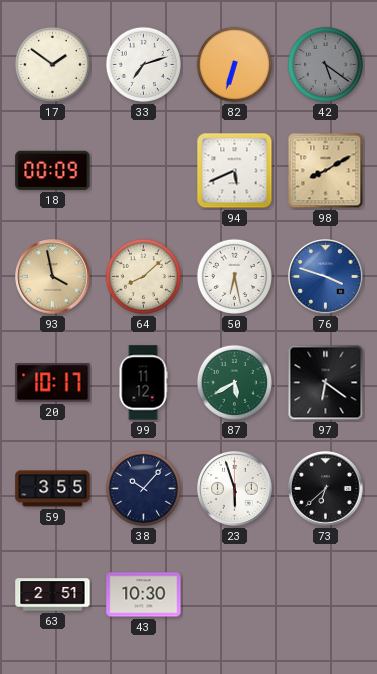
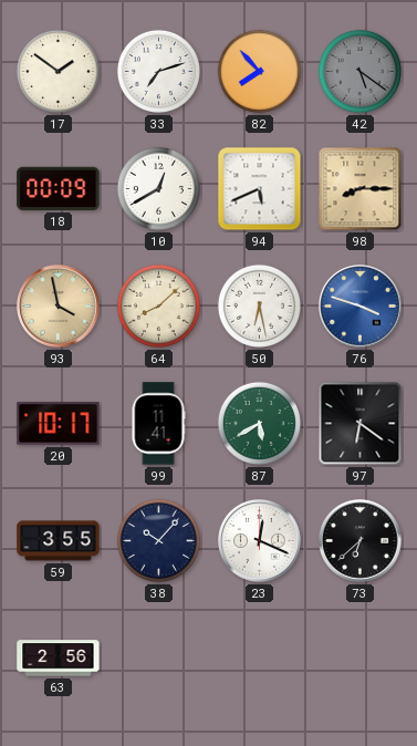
82: 6:33 -> 7:53 (259, 71)
10: none -> 12:40 (158, 188)
98: 8:10 -> 8:15 (361, 189)
99: 11:12 -> 11:41 (158, 424)
23: 5:57 -> 12:19 (260, 541)
63: 2:51 -> 2:56 (59, 659)
43: 10:30 -> none (144, 595)
